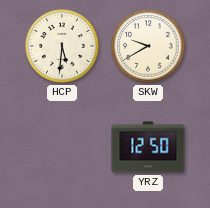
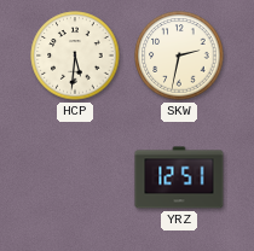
SKW: 9:40 -> 2:32 (179, 56)
YRZ: 12:50 -> 12:51 (179, 177)
